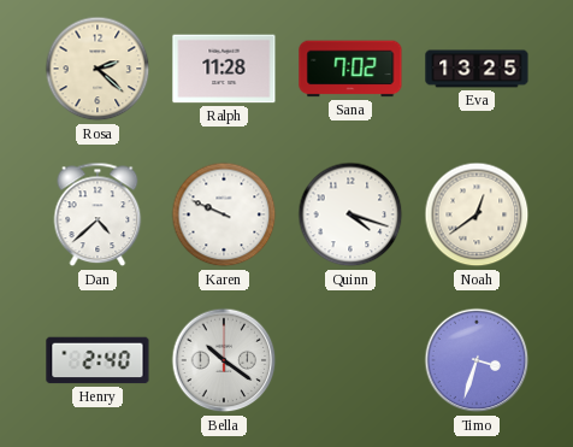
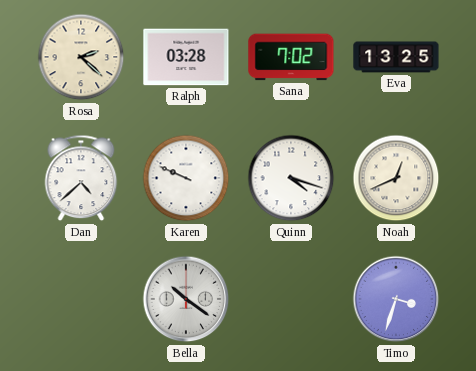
Ralph: 11:28 -> 03:28 (186, 57)
Noah: 12:39 -> 12:41 (396, 178)
Henry: 2:40 -> none (98, 360)
